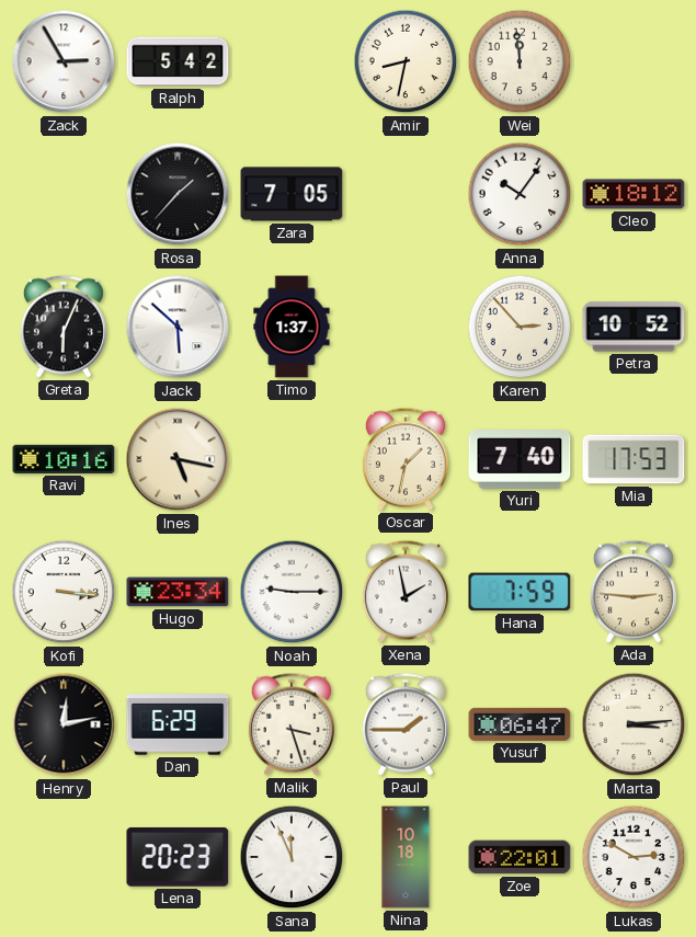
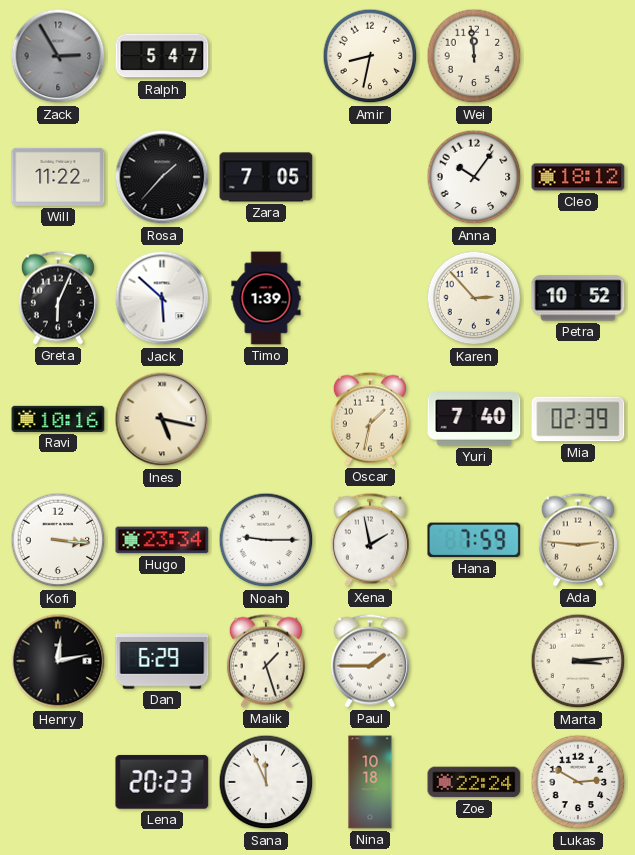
Zack dial: white -> grey (58, 56)
Ralph: 5:42 -> 5:47 (162, 56)
Will: none -> 11:22 (58, 177)
Timo: 1:37 -> 1:39 (266, 298)
Mia: 17:53 -> 02:39 (578, 419)
Malik: 3:27 -> 1:27 (266, 661)
Yusuf: 06:47 -> none (520, 724)
Zoe: 22:01 -> 22:24 (474, 782)
